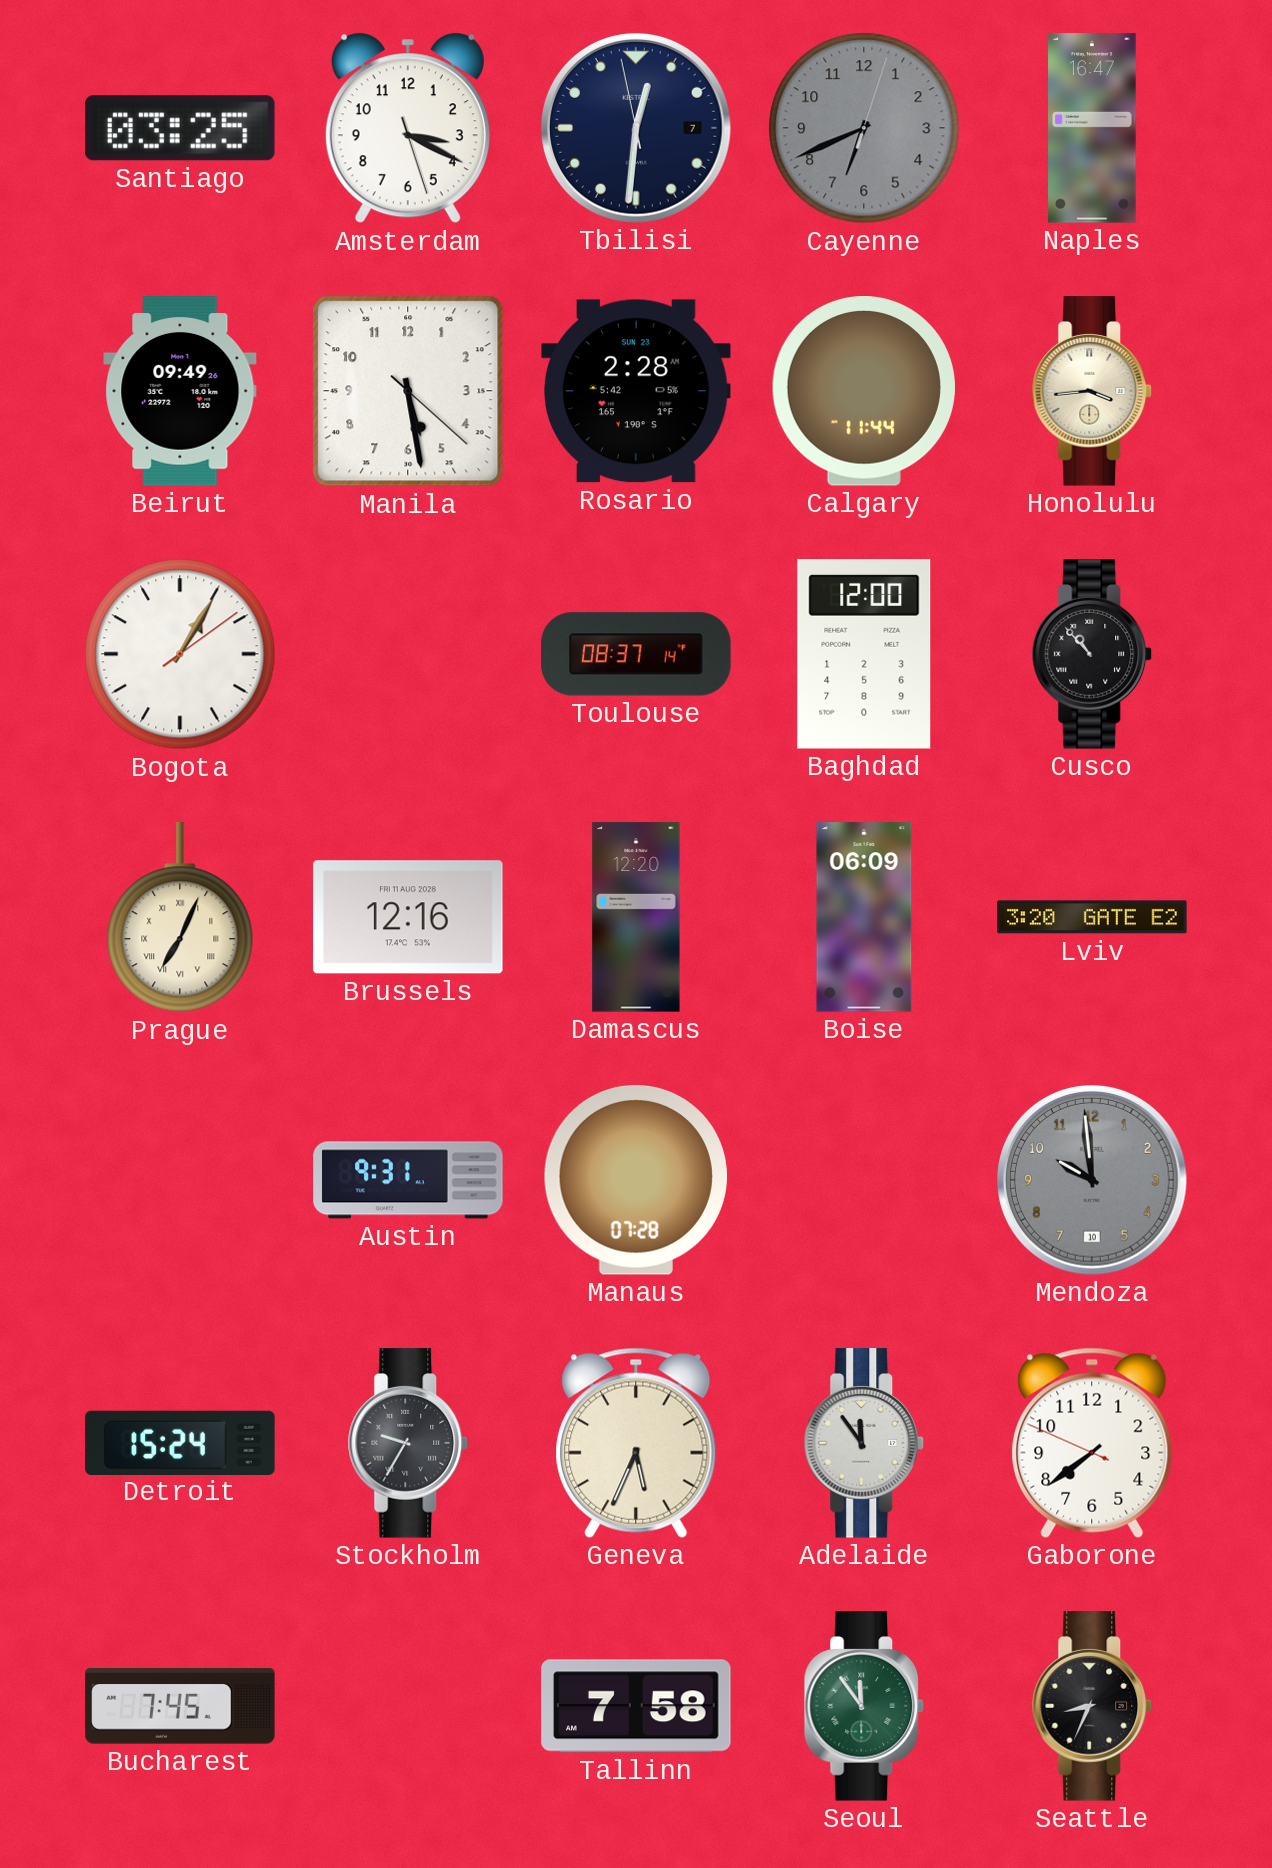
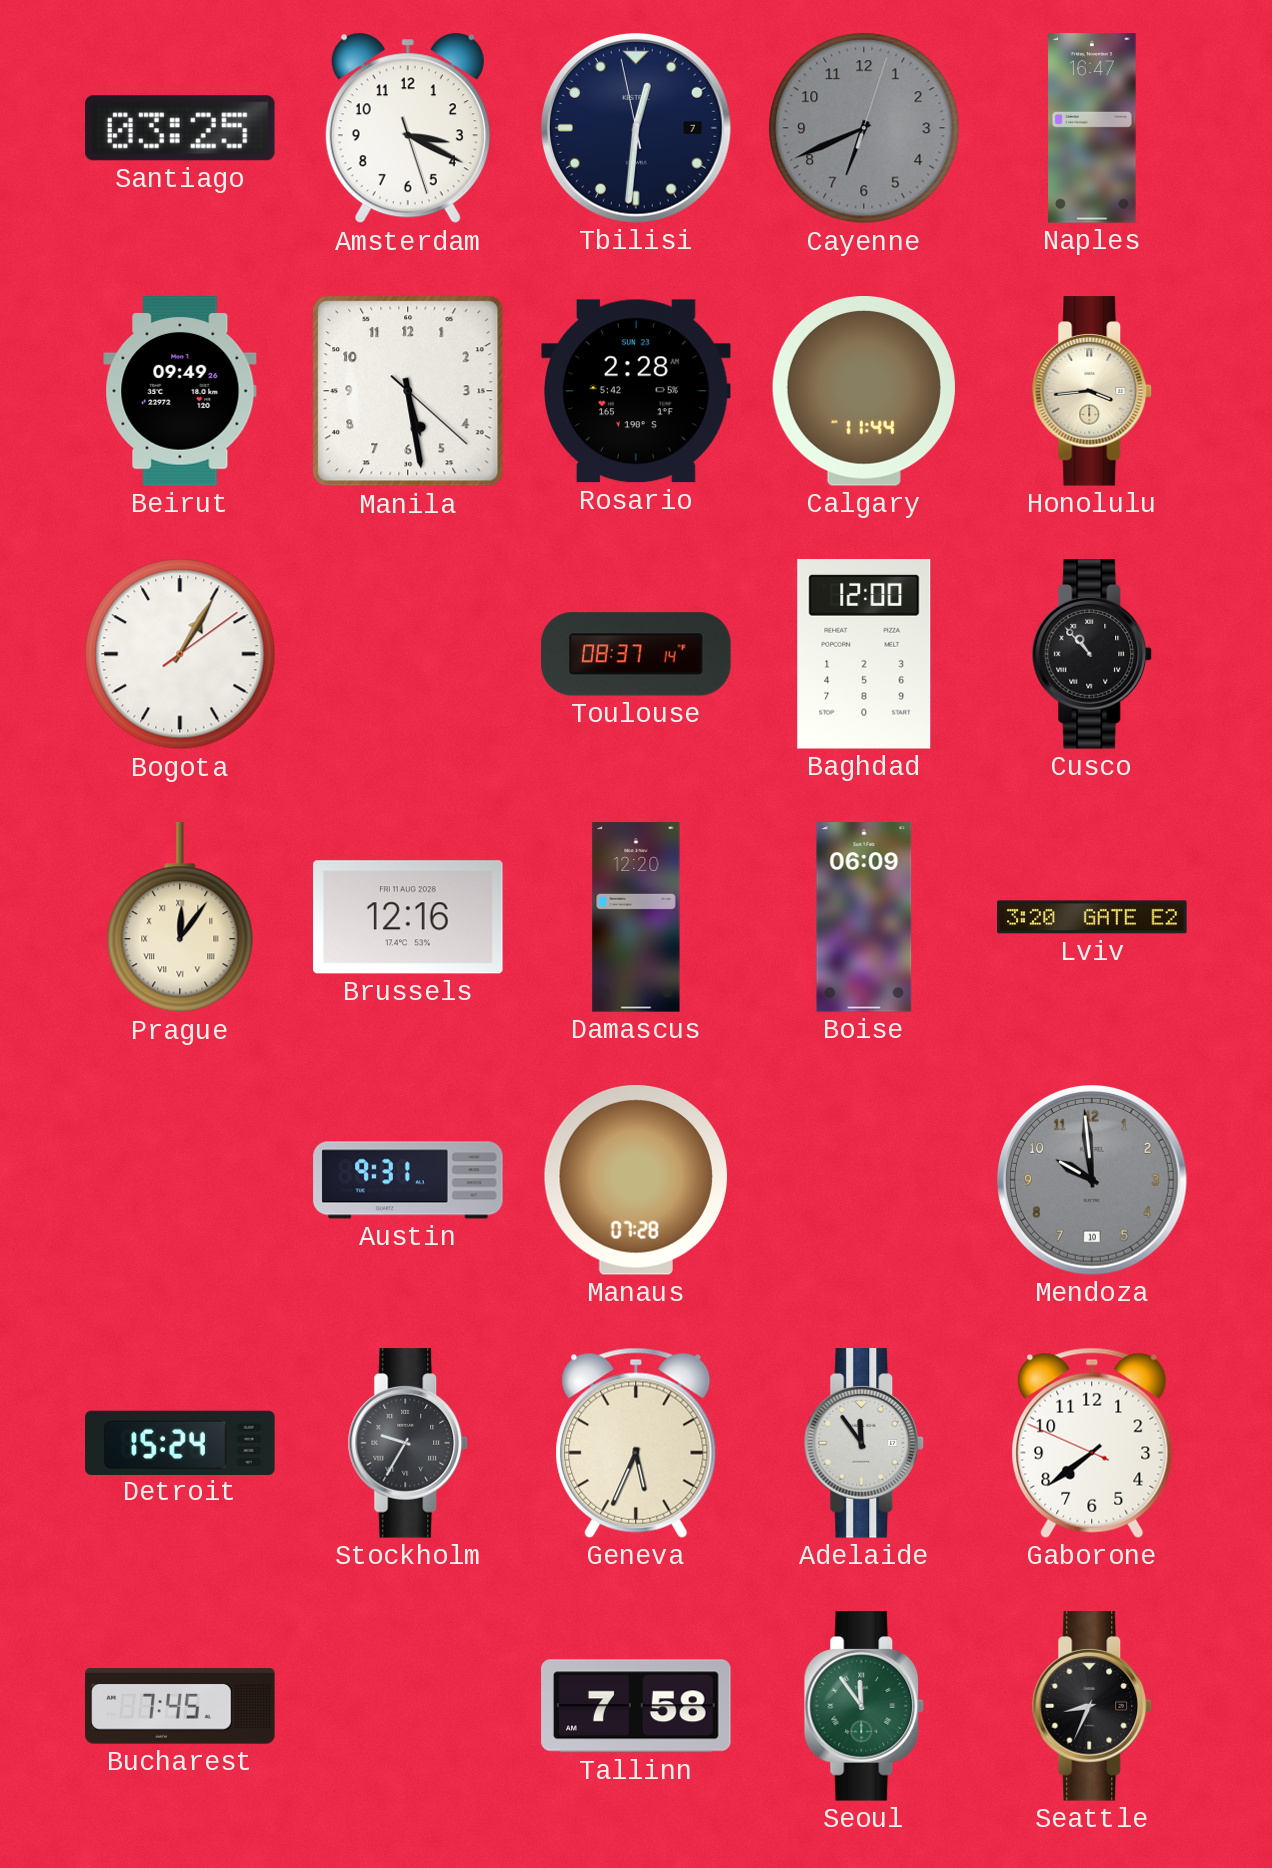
Prague: 7:04 -> 12:06 (180, 918)
